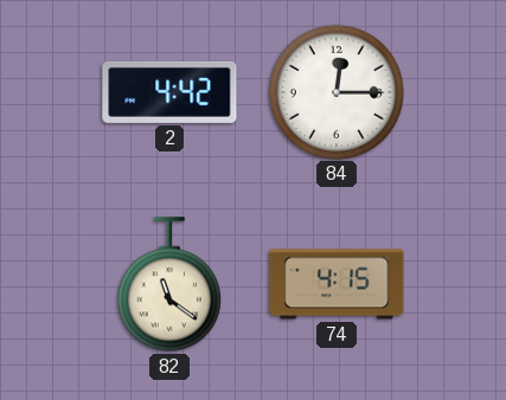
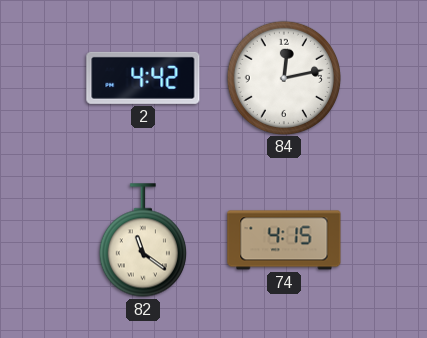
84: 12:15 -> 12:13 (283, 77)
